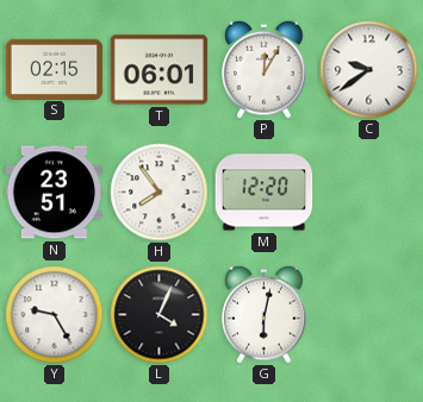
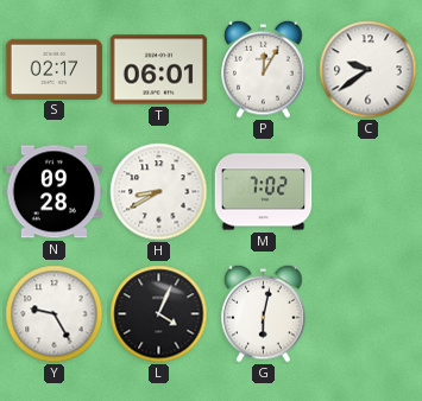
S: 02:15 -> 02:17 (55, 69)
N: 23:51 -> 09:28 (55, 192)
H: 7:54 -> 8:40 (159, 192)
M: 12:20 -> 7:02 (264, 192)
